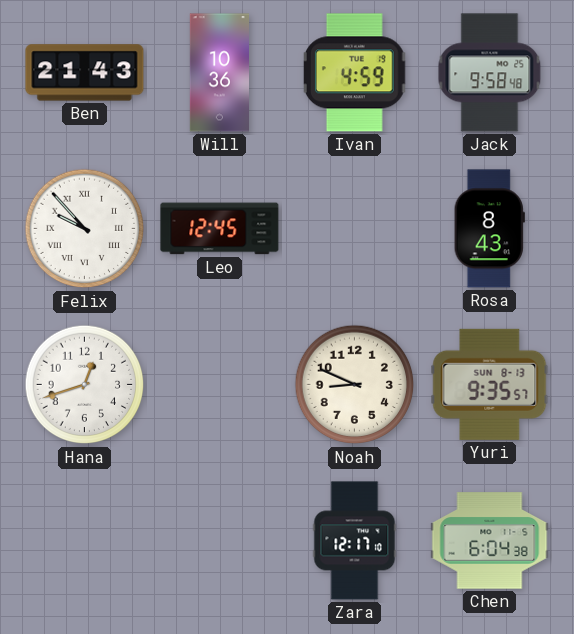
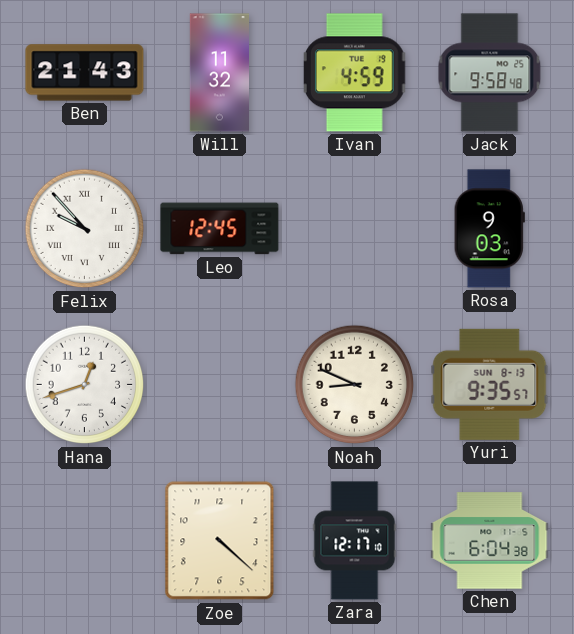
Will: 10:36 -> 11:32 (219, 73)
Rosa: 8:43 -> 9:03 (489, 229)
Zoe: none -> 4:22 (220, 541)
